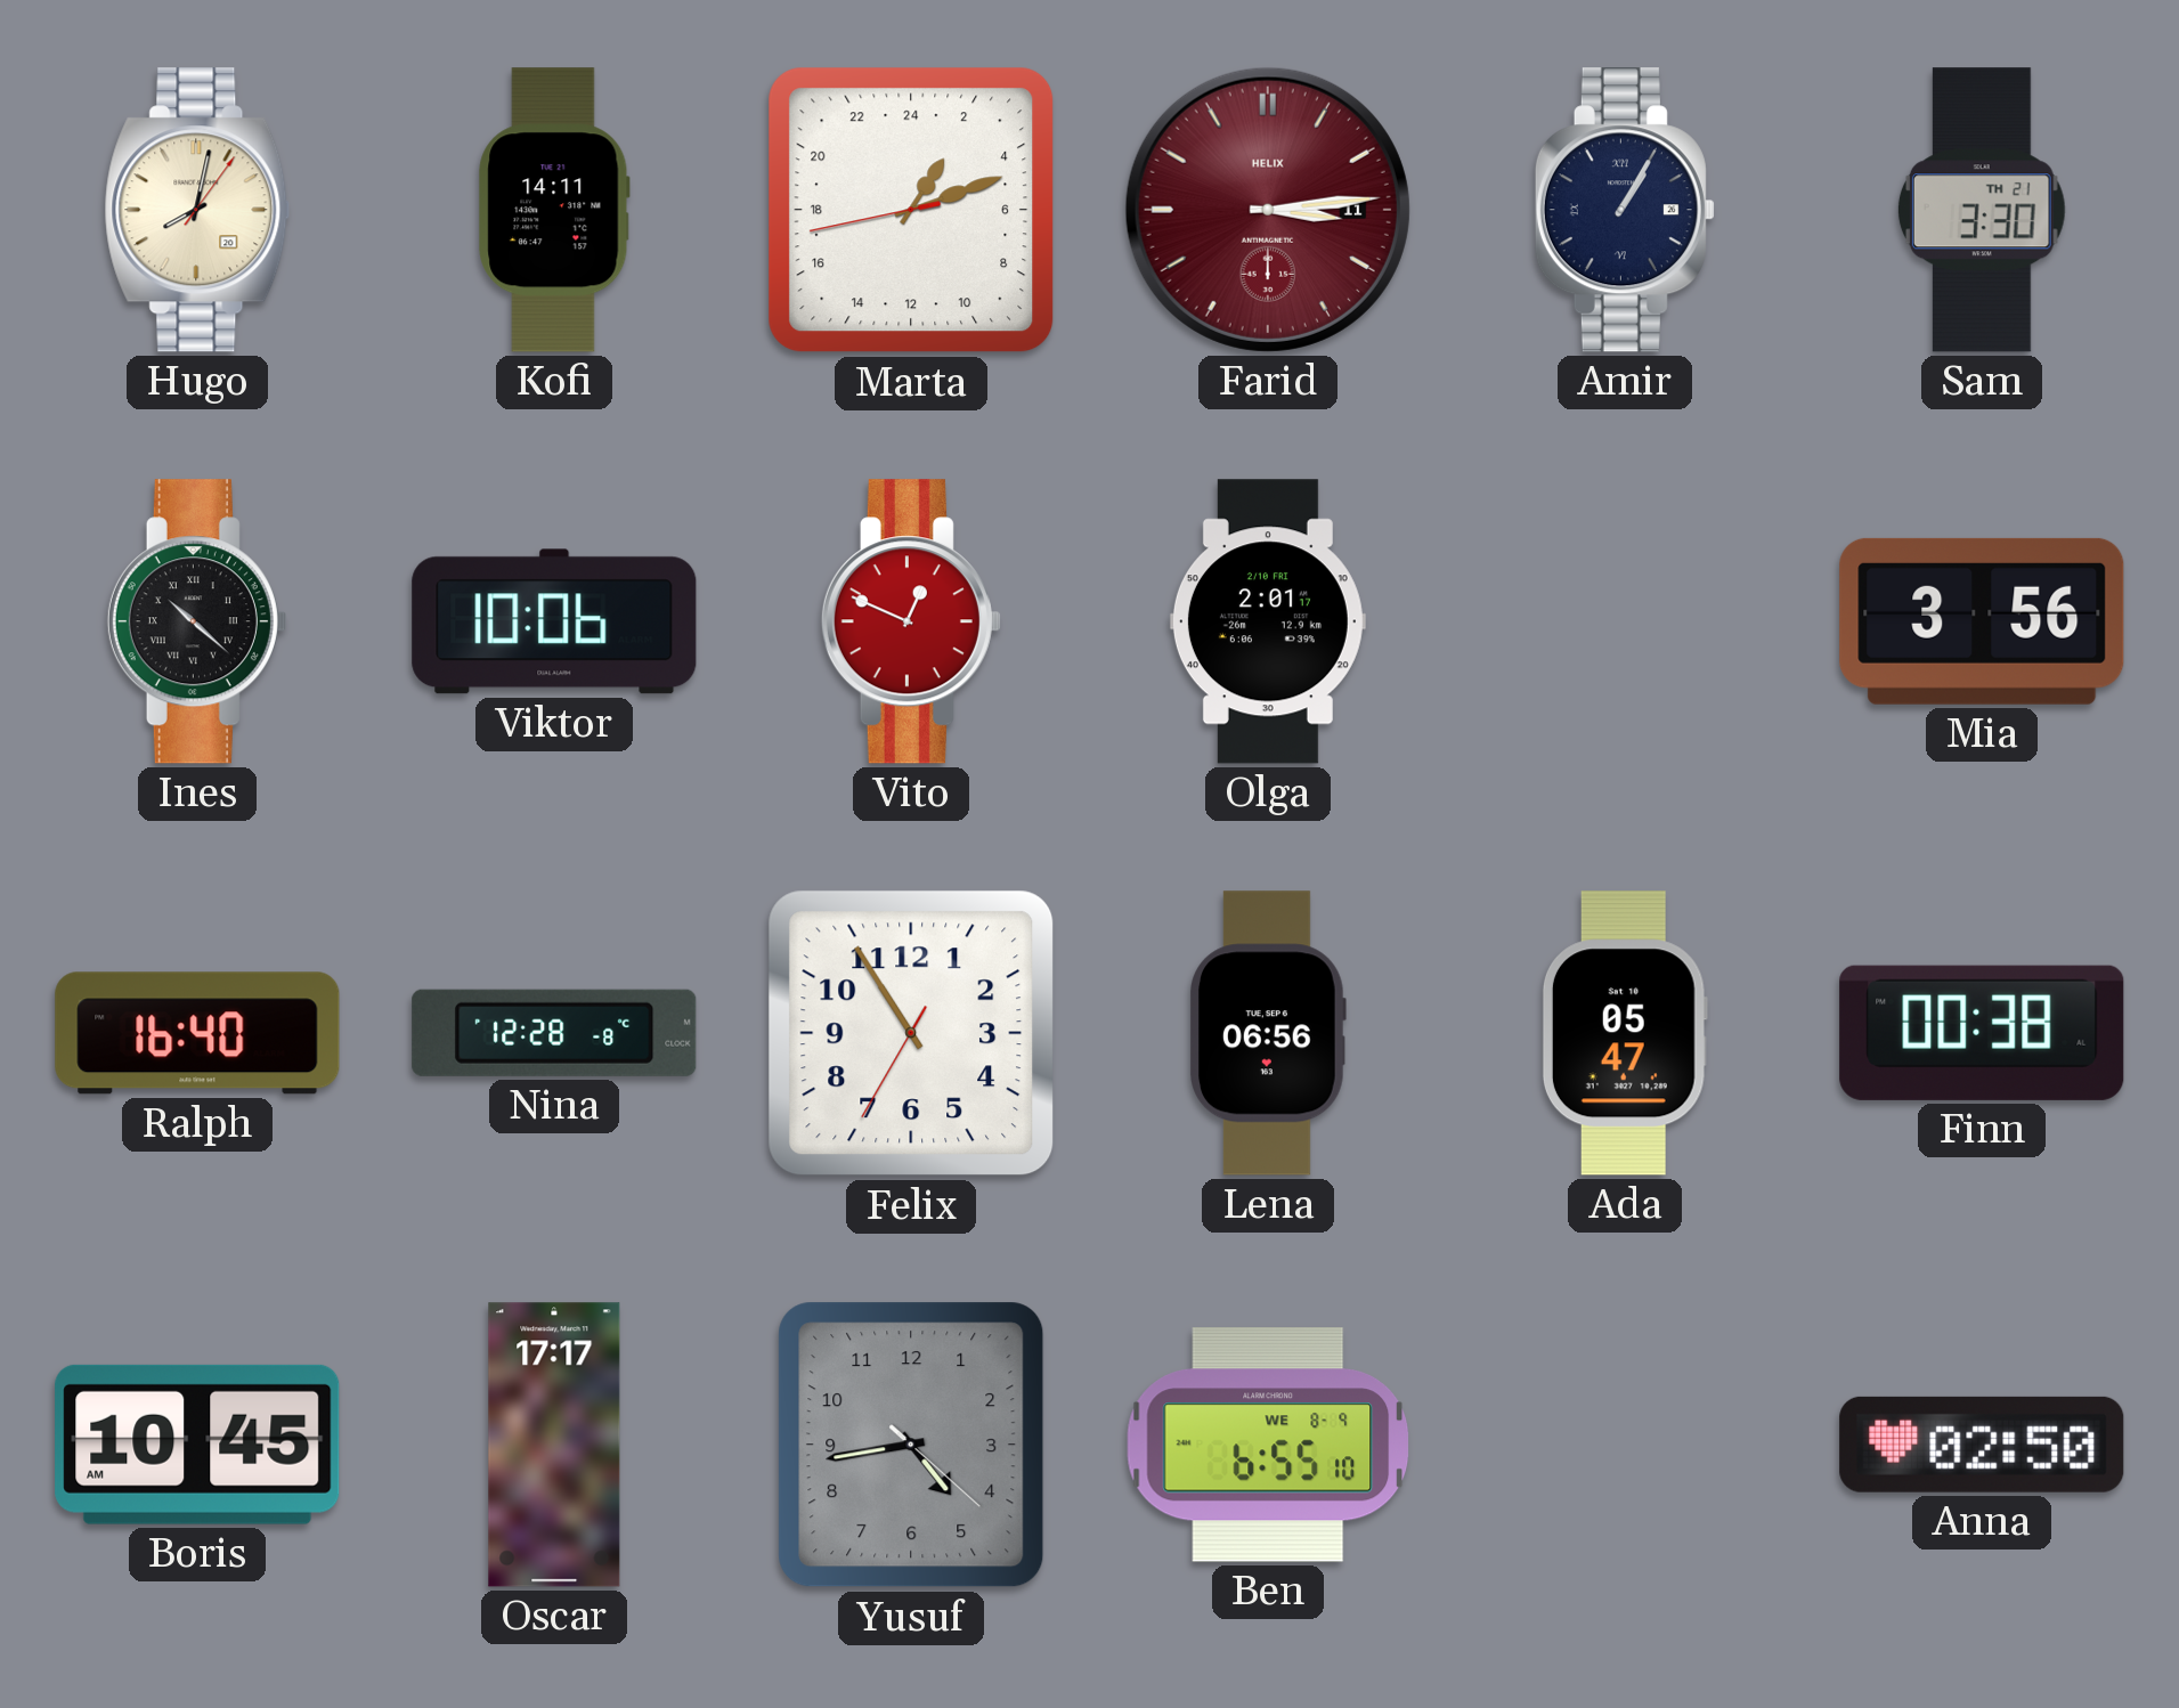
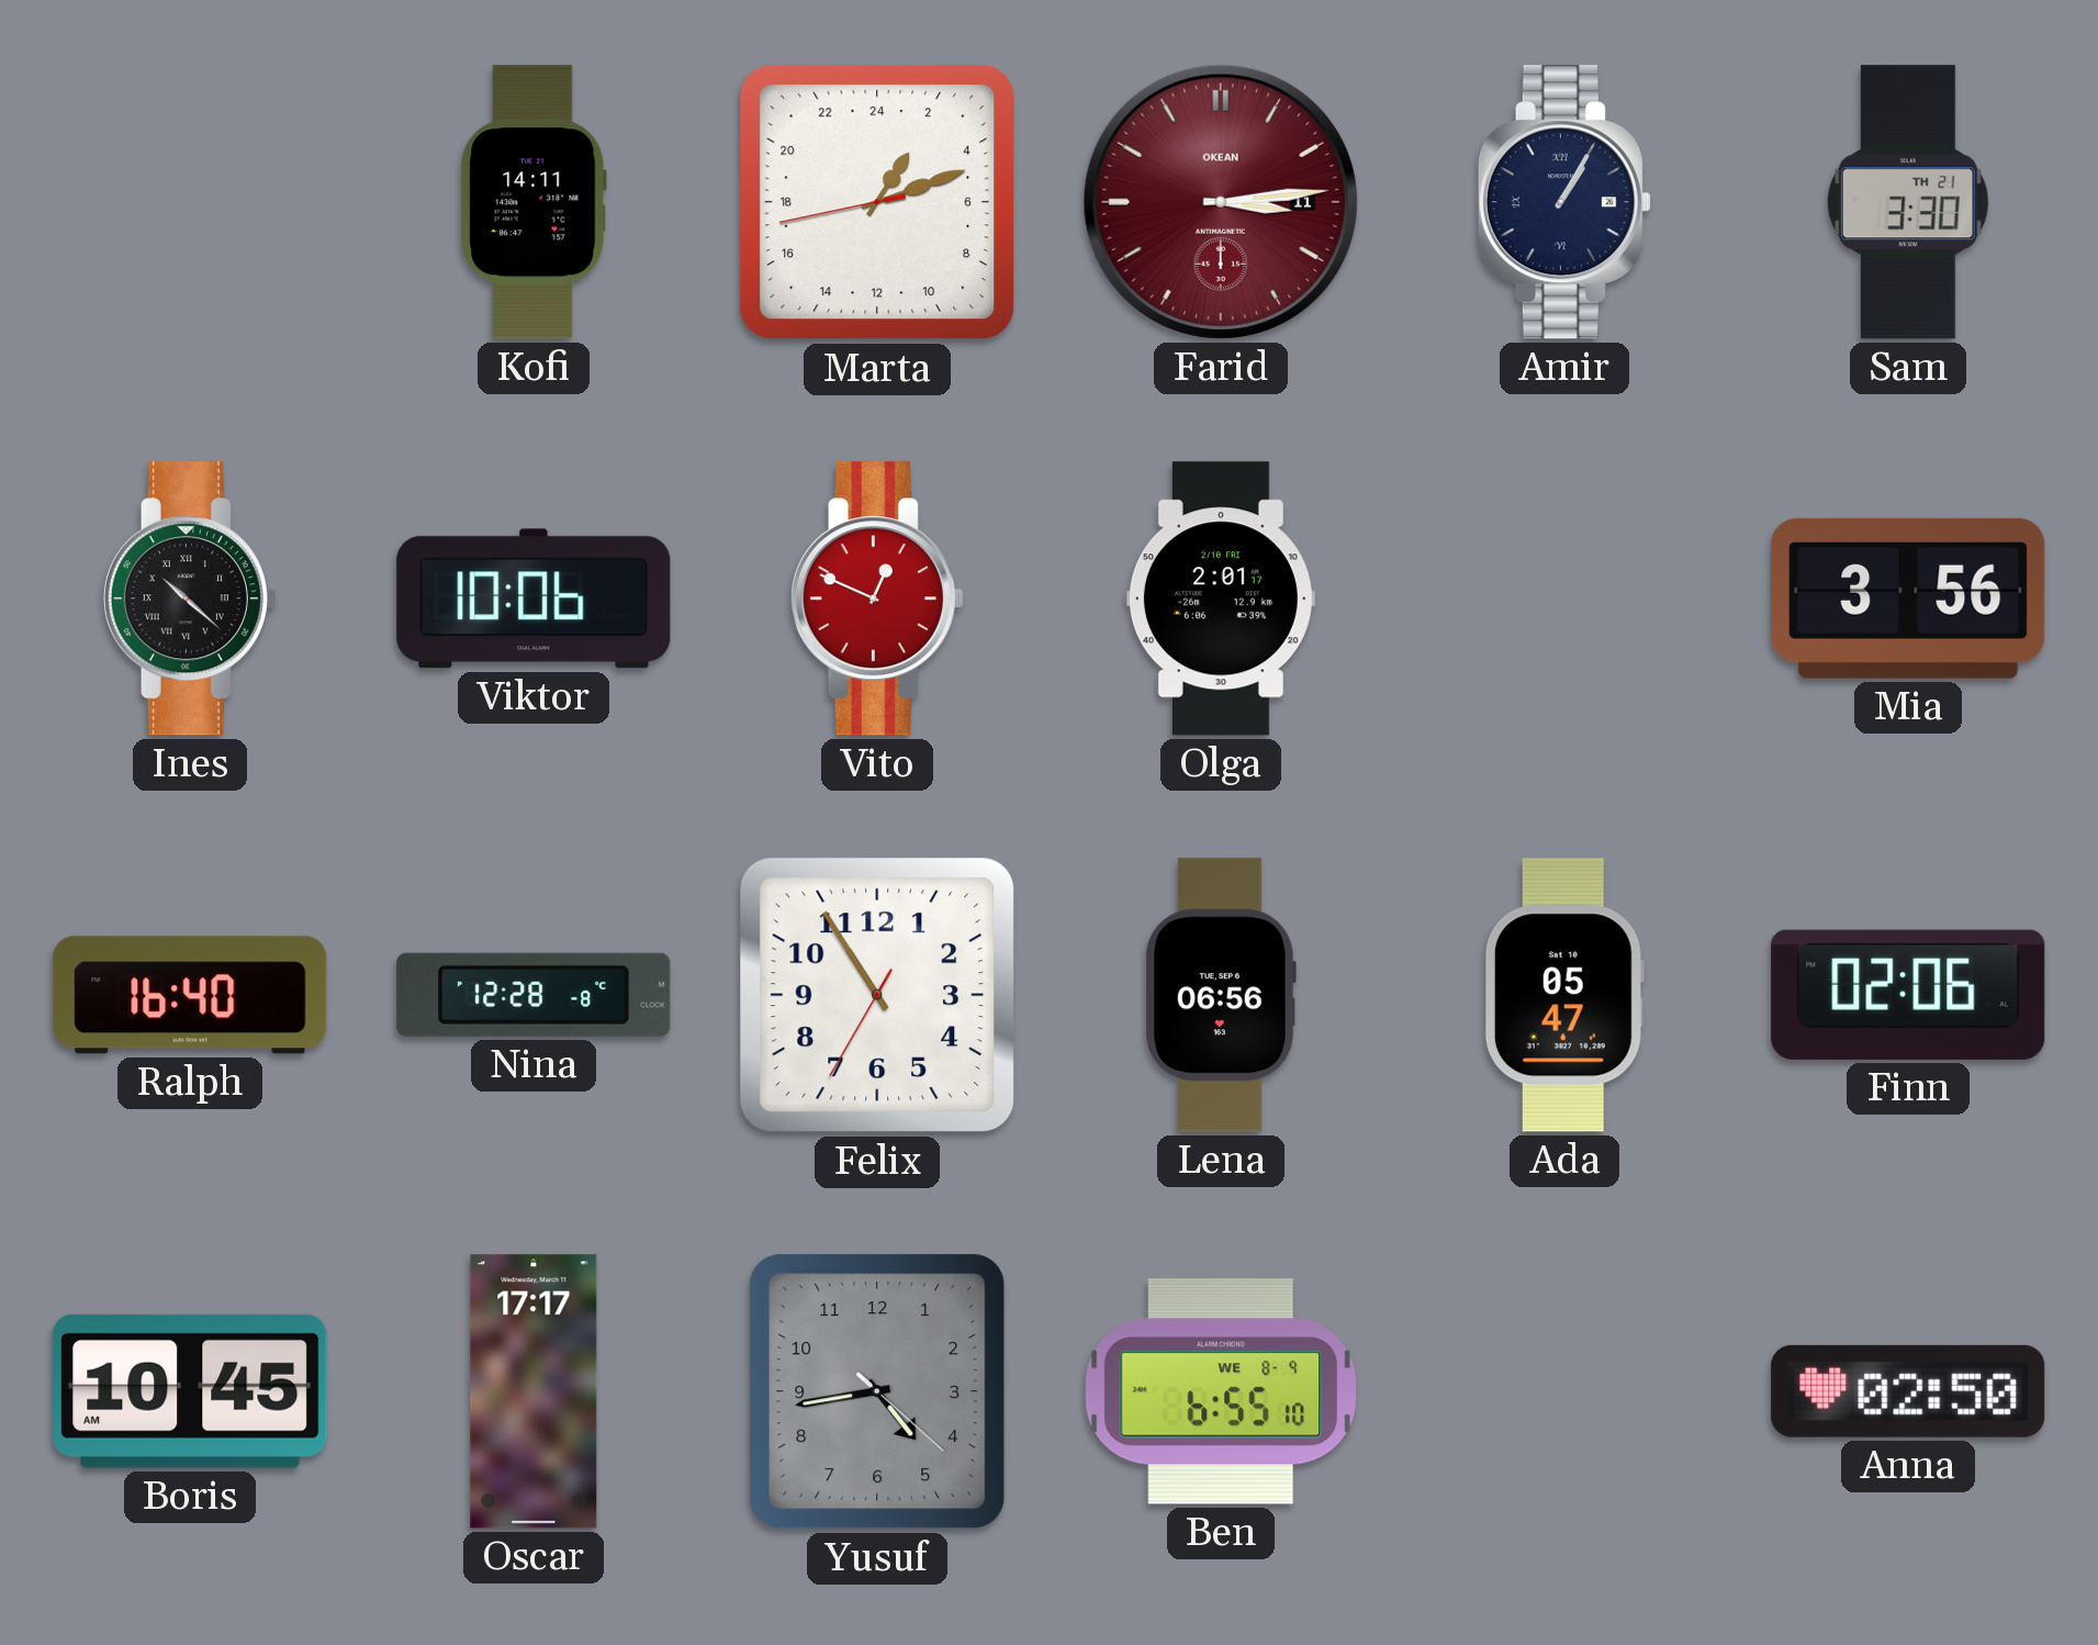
Hugo: 8:02 -> none (197, 210)
Farid brand: HELIX -> OKEAN (1221, 202)
Finn: 00:38 -> 02:06 (1908, 995)
